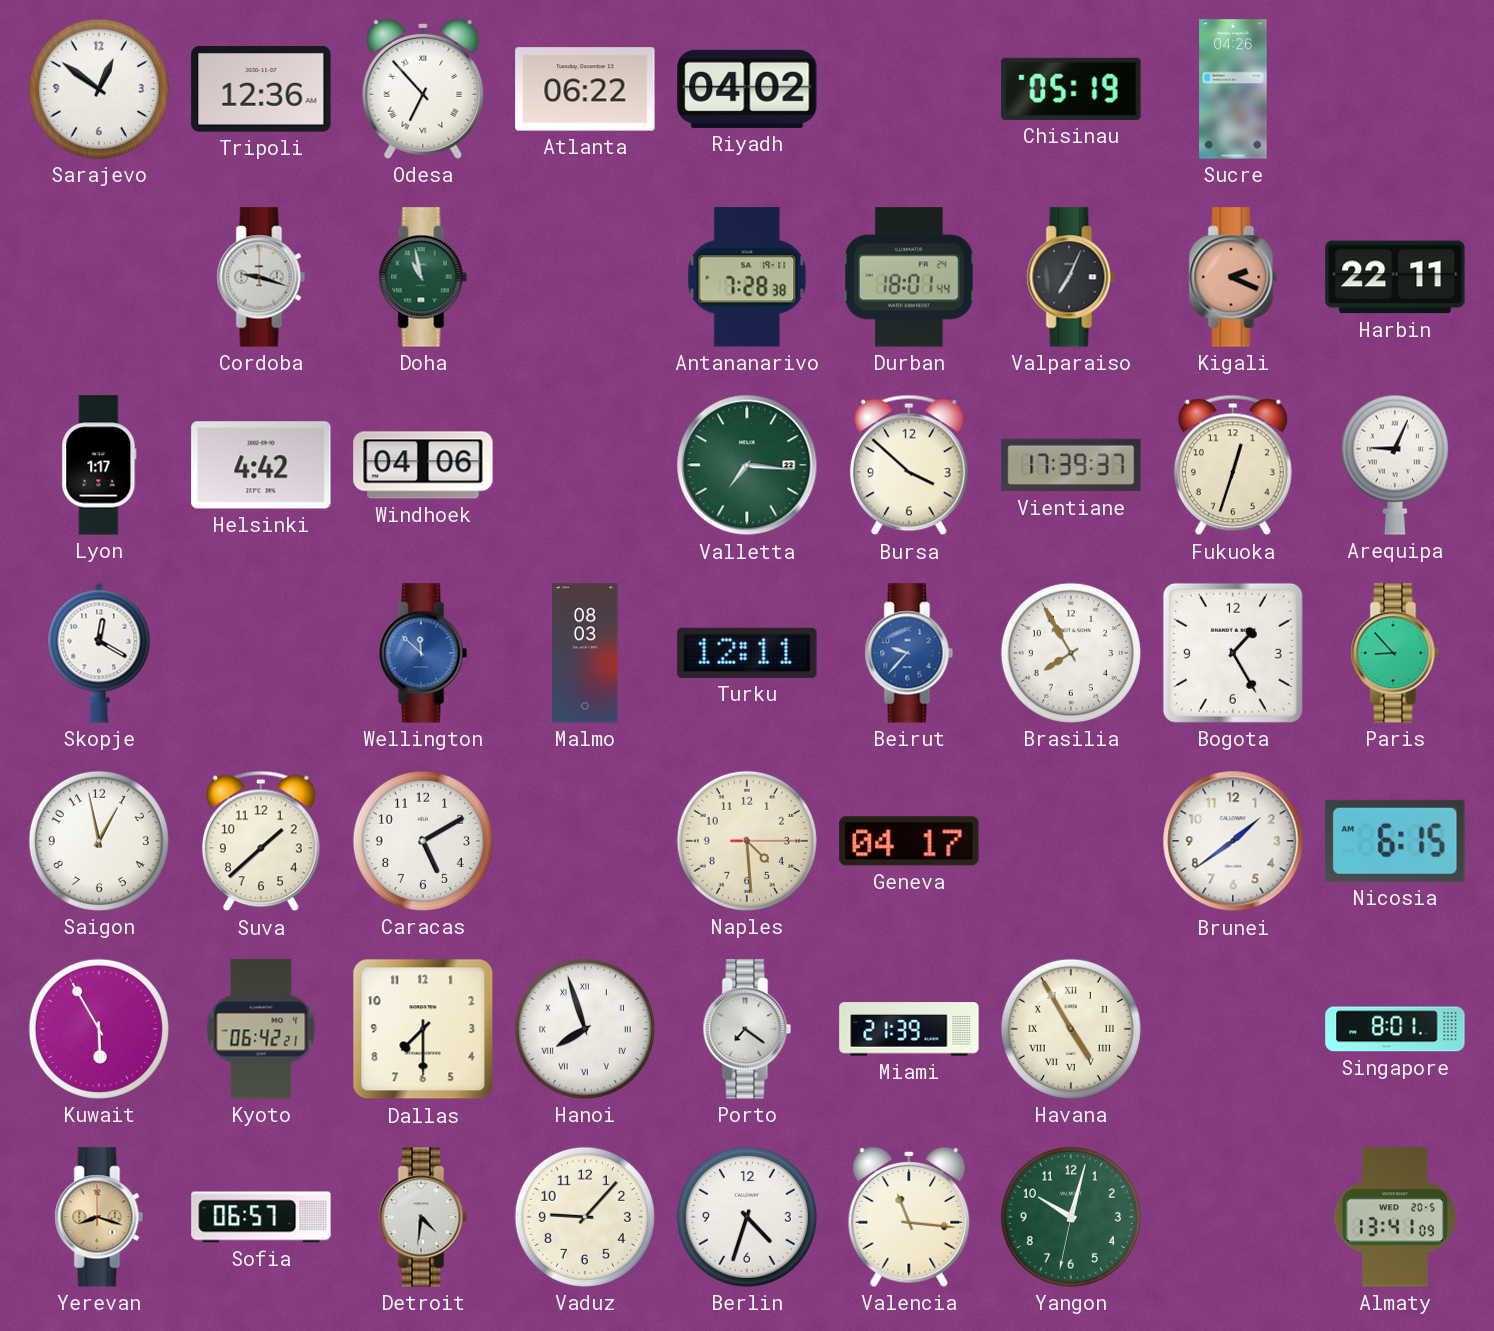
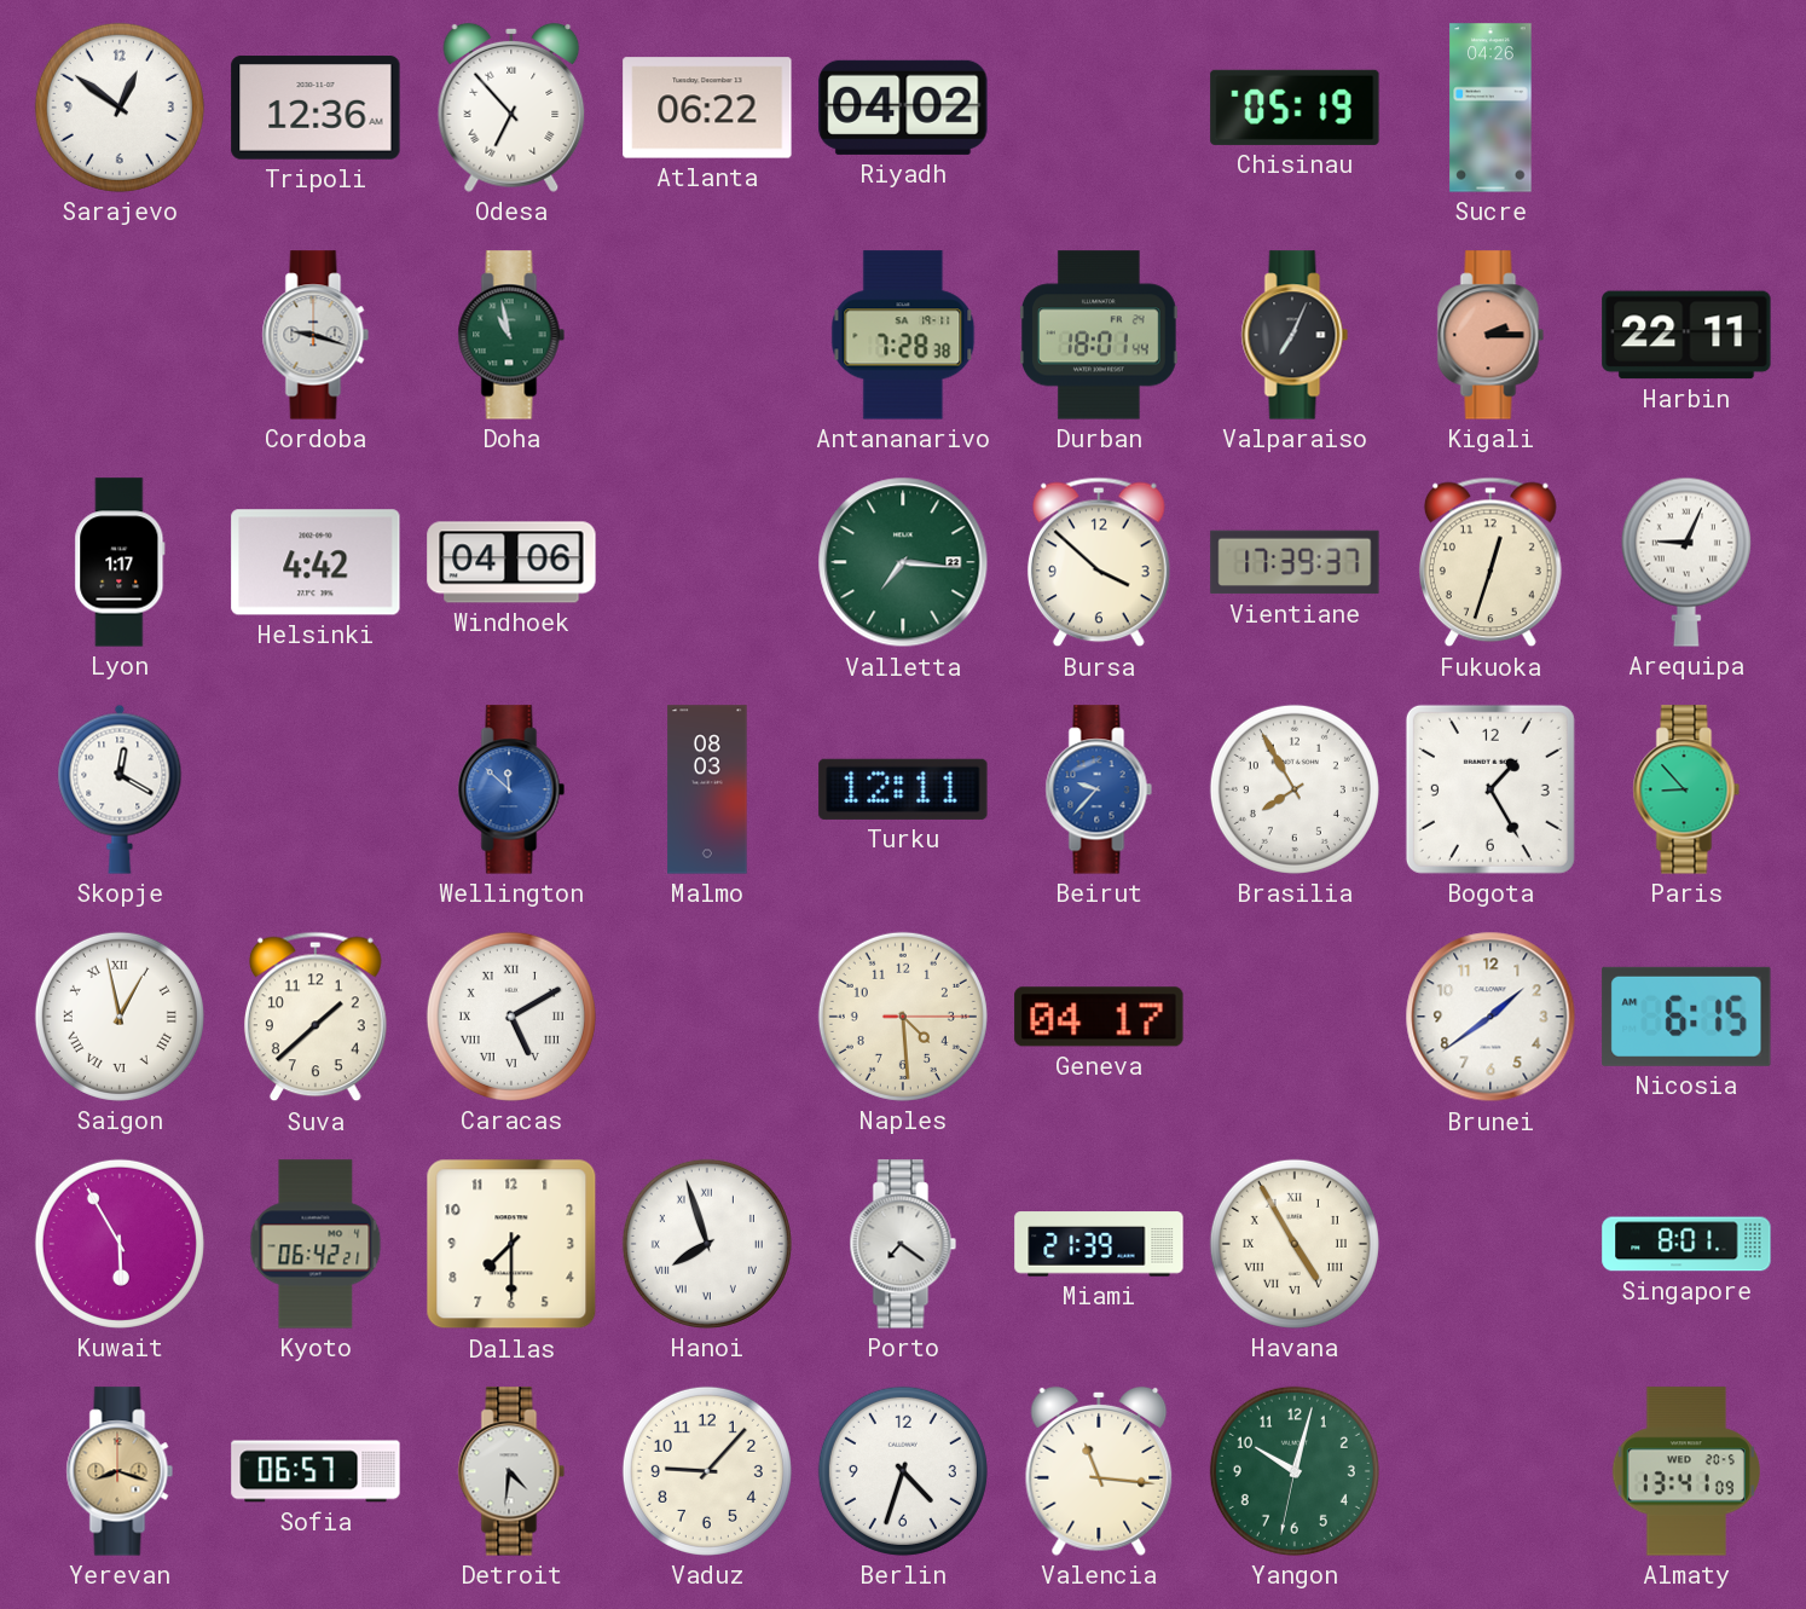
Kigali: 2:19 -> 2:15 (1490, 335)
Saigon numerals: Arabic -> Roman (120, 1017)
Caracas numerals: Arabic -> Roman (511, 1017)
